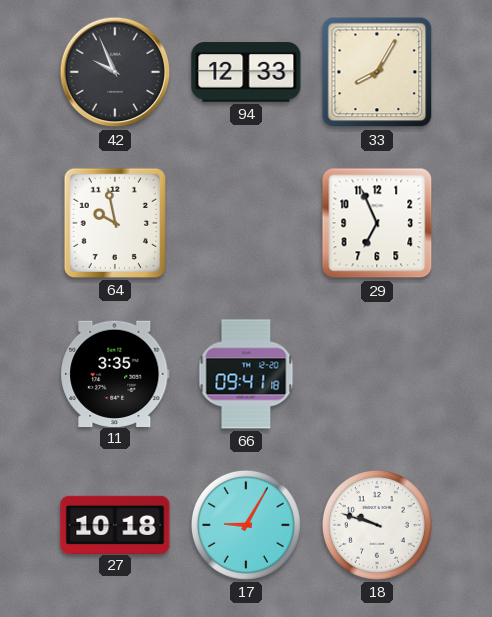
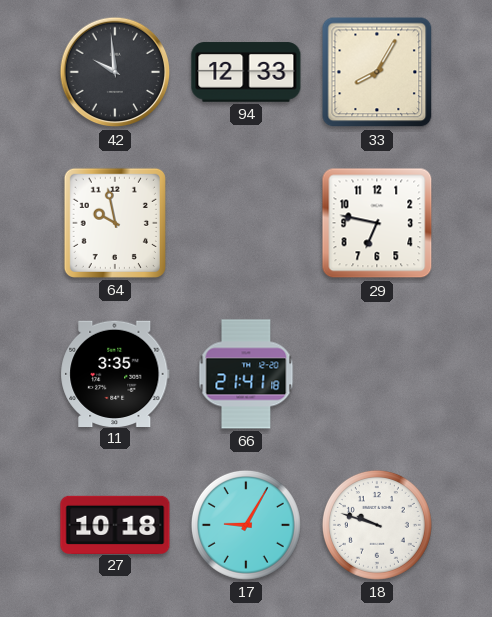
42: 9:56 -> 9:59 (115, 72)
29: 6:56 -> 6:47 (377, 223)
66: 09:41 -> 21:41 (246, 374)
